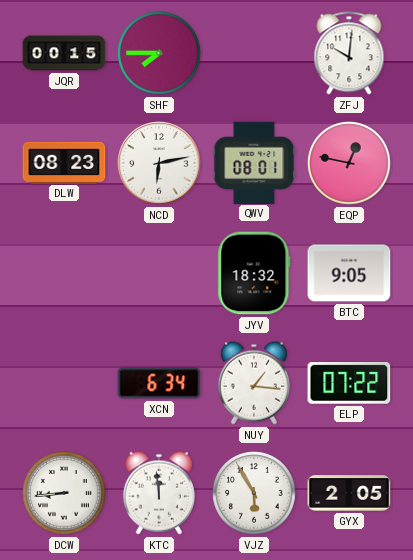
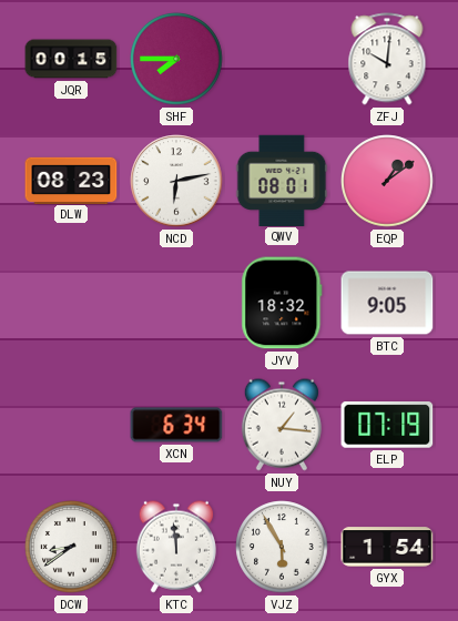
EQP: 12:47 -> 1:09 (387, 181)
ELP: 07:22 -> 07:19 (387, 426)
DCW: 8:44 -> 8:39 (71, 547)
GYX: 2:05 -> 1:54 (387, 547)
